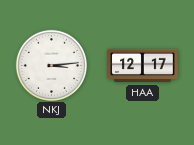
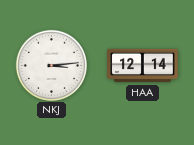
HAA: 12:17 -> 12:14 (143, 66)
